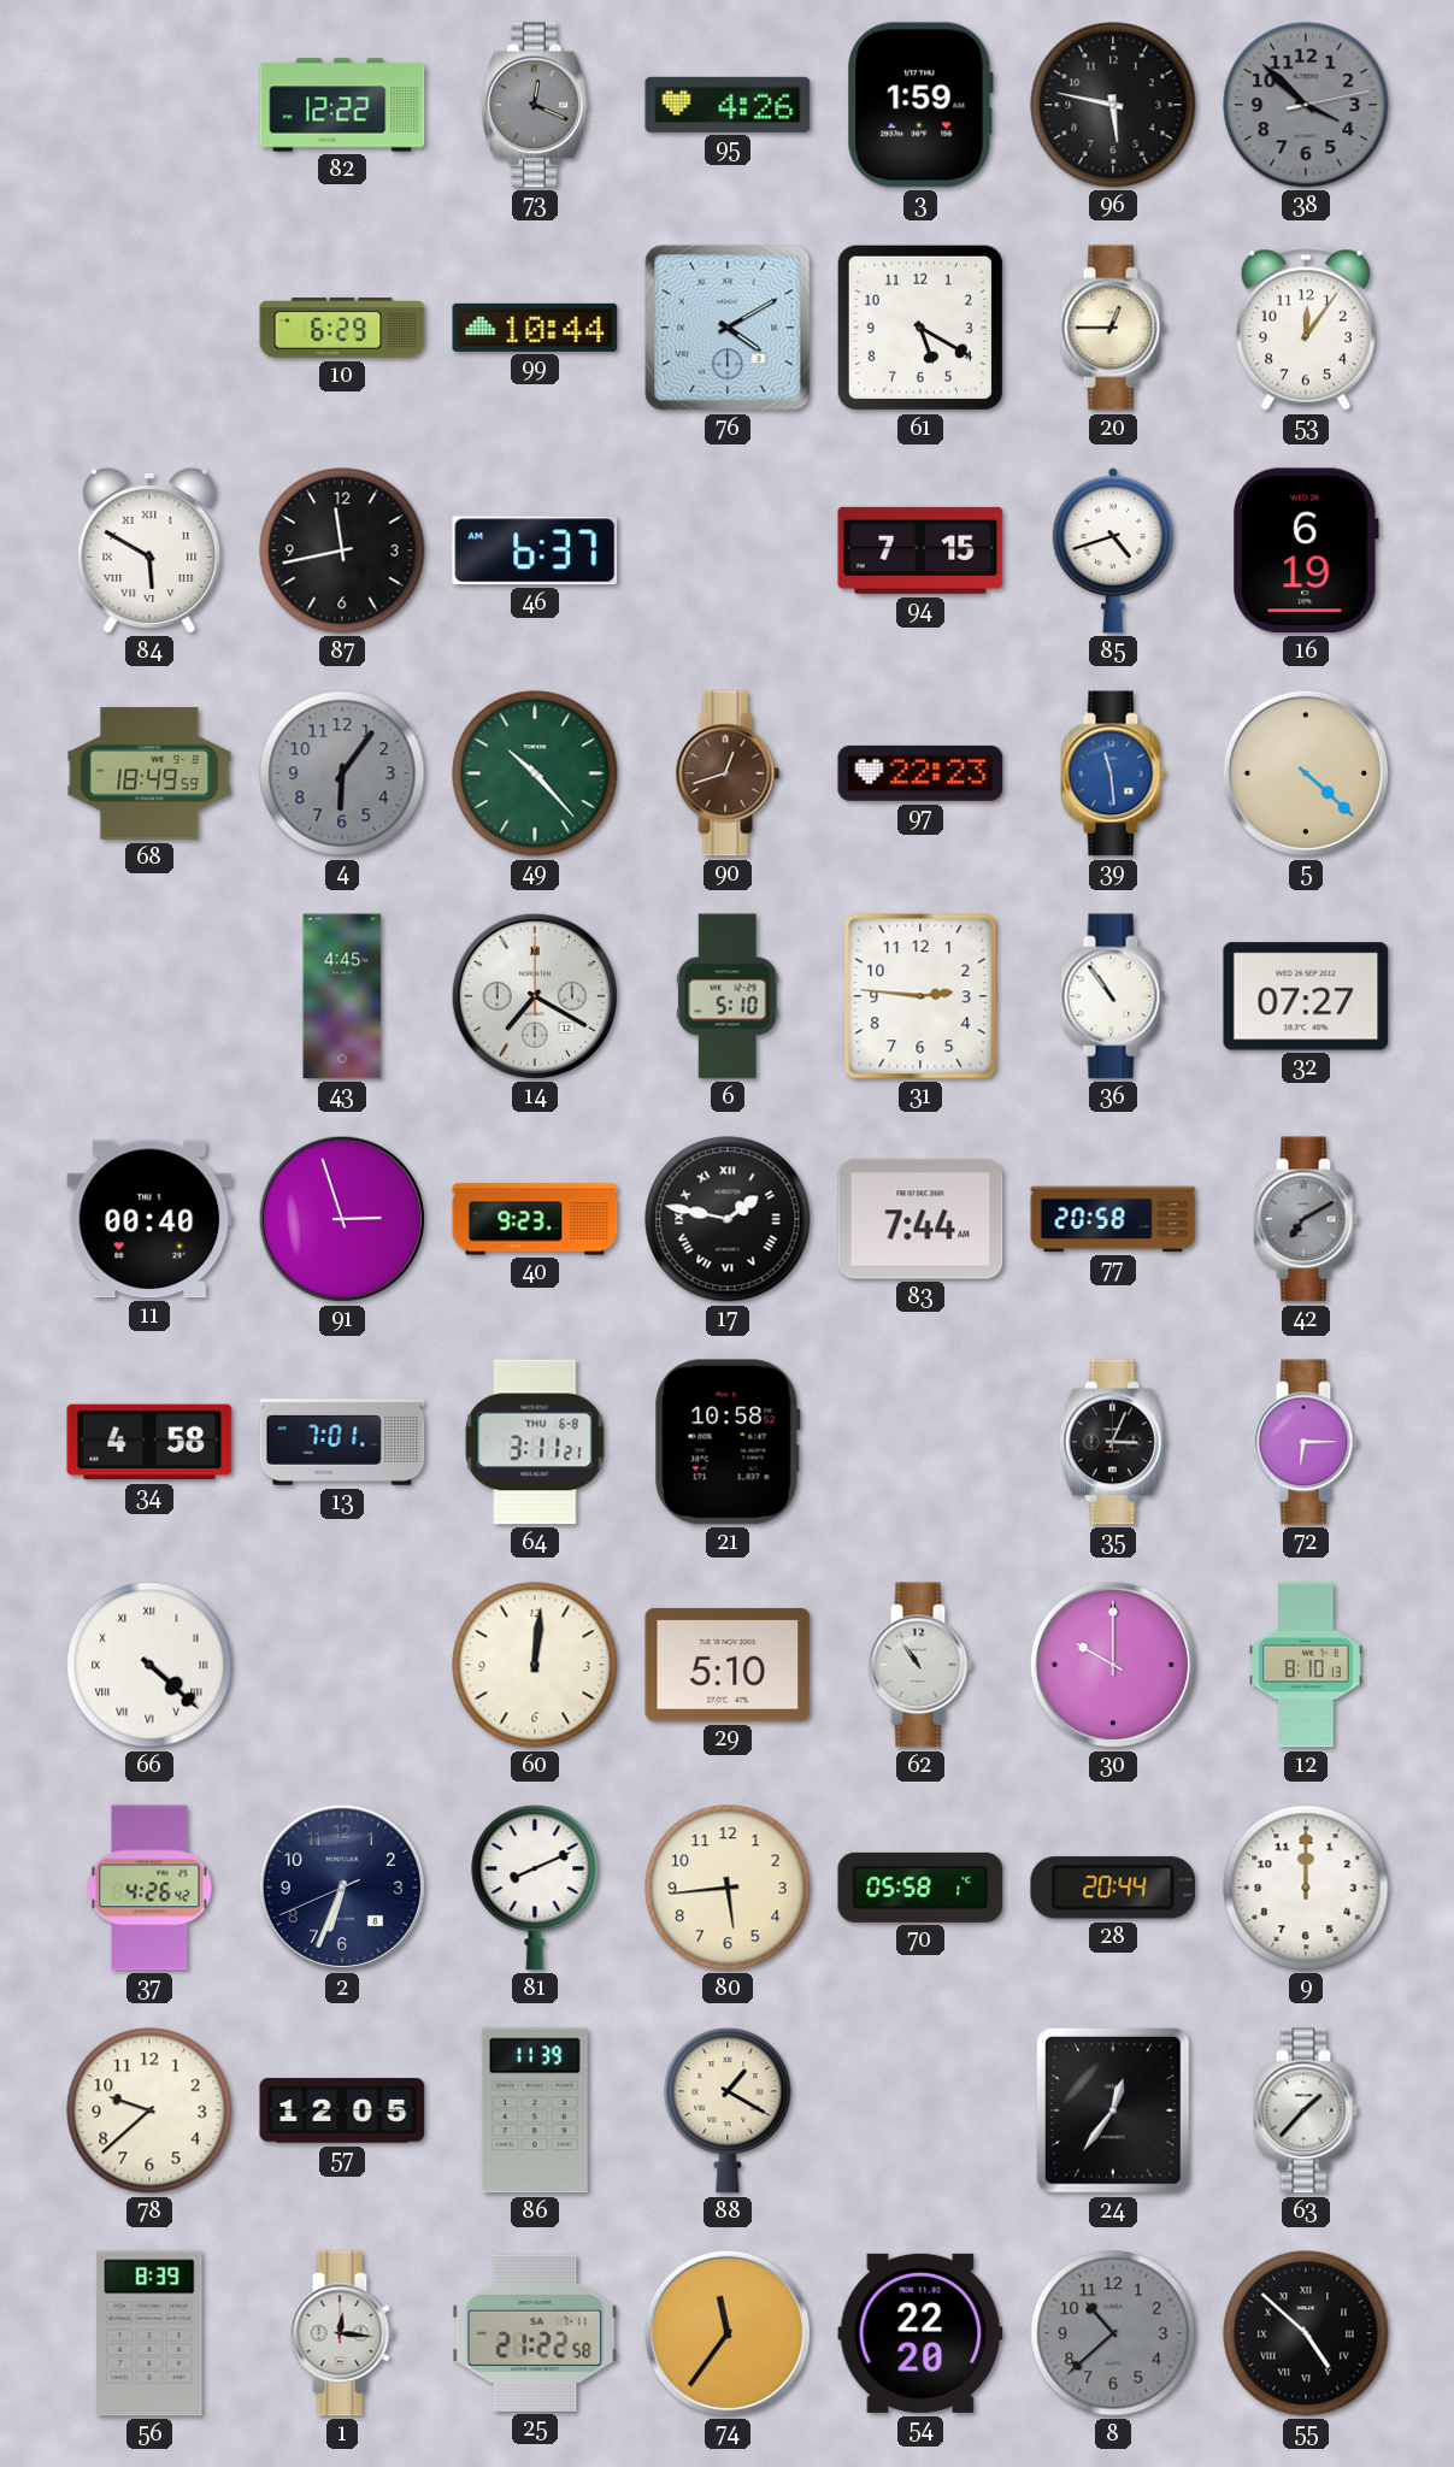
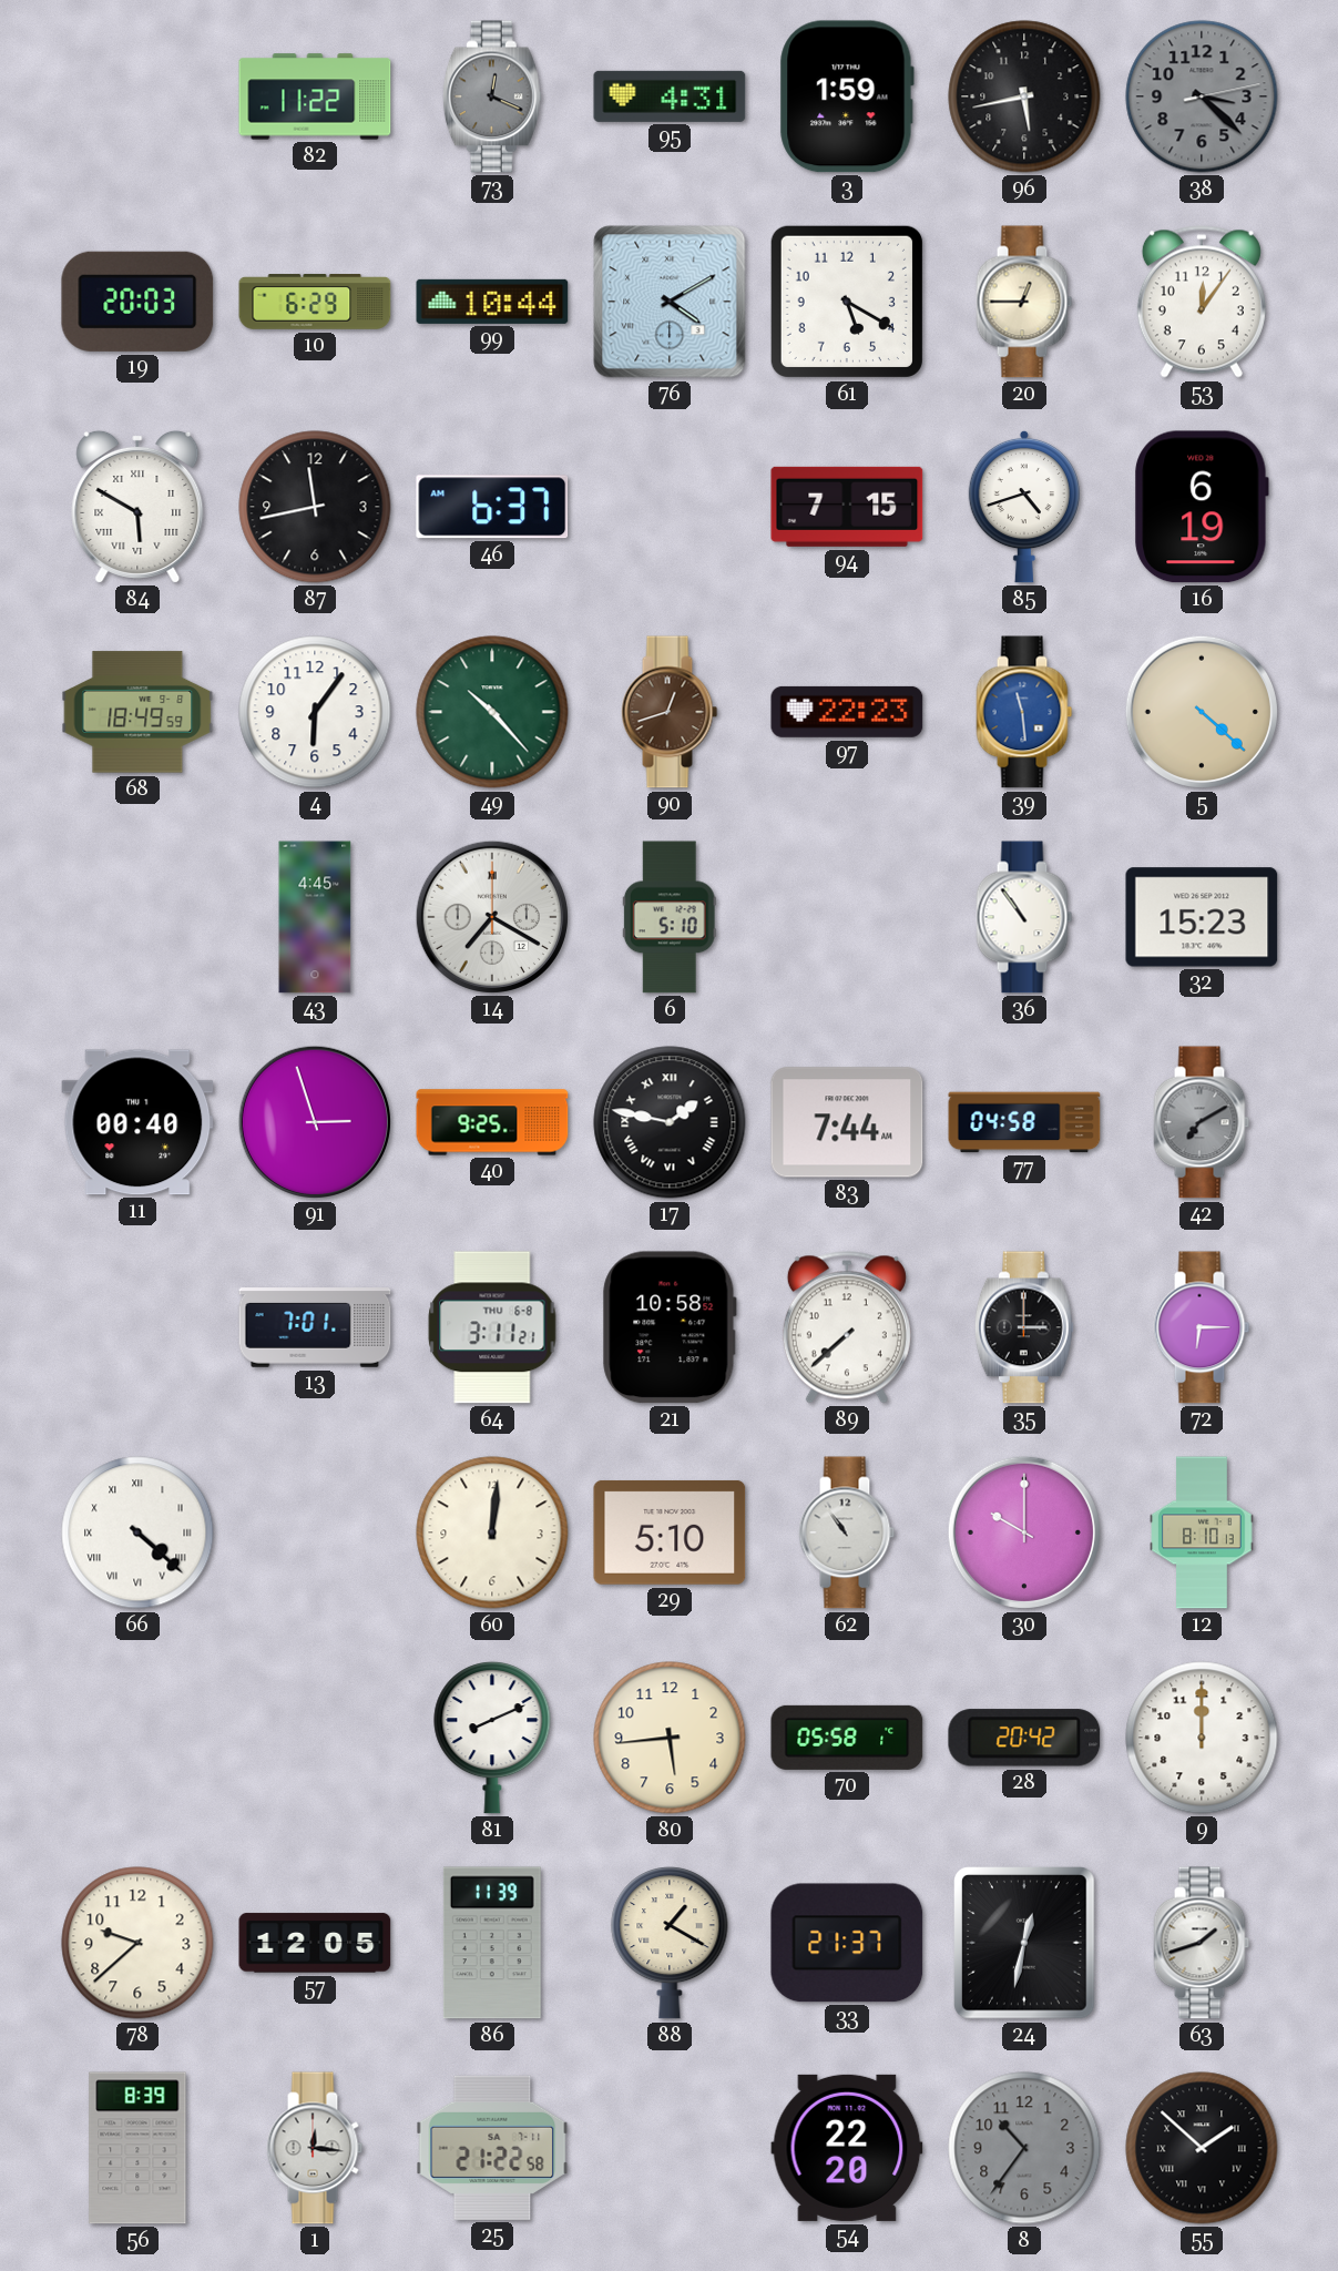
82: 12:22 -> 11:22 (315, 96)
95: 4:26 -> 4:31 (670, 96)
96: 5:47 -> 5:43 (1024, 96)
38: 3:52 -> 3:22 (1202, 96)
19: none -> 20:03 (137, 302)
4 dial: grey -> white (315, 712)
31: 2:46 -> none (920, 996)
32: 07:27 -> 15:23 (1202, 917)
40: 9:23 -> 9:25 (492, 1122)
77: 20:58 -> 04:58 (1024, 1122)
34: 4:58 -> none (149, 1442)
89: none -> 7:38 (847, 1327)
35: 3:04 -> 3:00 (1024, 1327)
37: 4:26 -> none (149, 1888)
2: 6:33 -> none (342, 1888)
28: 20:44 -> 20:42 (1024, 1738)
33: none -> 21:37 (847, 1943)
24: 12:36 -> 12:32 (1025, 1943)
63: 1:37 -> 1:42 (1202, 1943)
74: 11:36 -> none (728, 2333)
8: 10:38 -> 10:36 (1024, 2148)
55: 4:52 -> 1:52 (1202, 2148)
